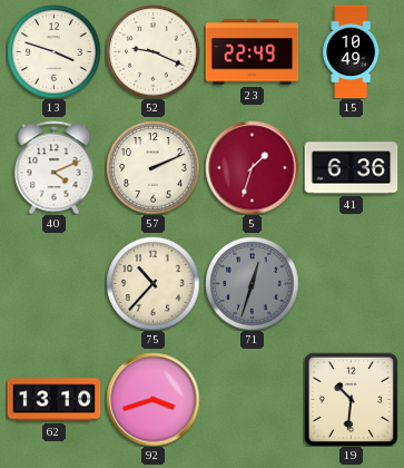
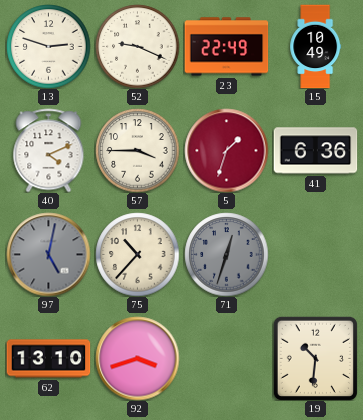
13: 3:48 -> 2:48 (48, 46)
57: 2:11 -> 3:45 (137, 150)
97: none -> 5:02 (48, 254)
